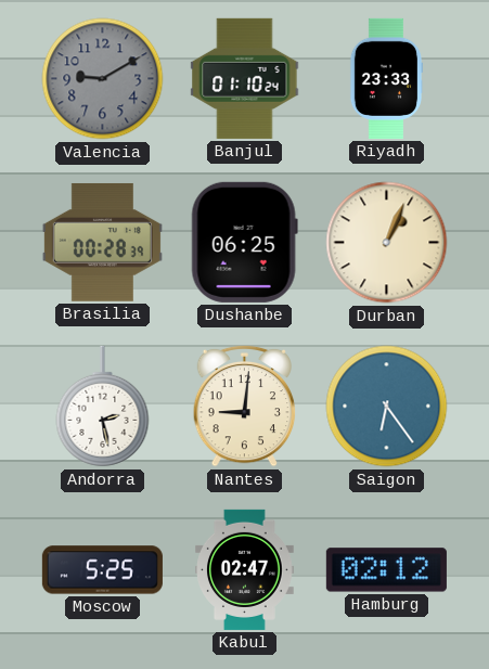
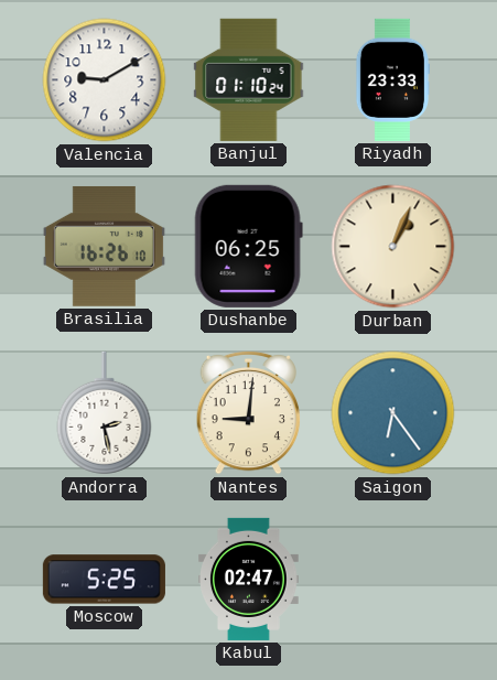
Valencia dial: grey -> white (105, 80)
Brasilia: 00:28 -> 16:26 (104, 246)
Hamburg: 02:12 -> none (386, 570)
